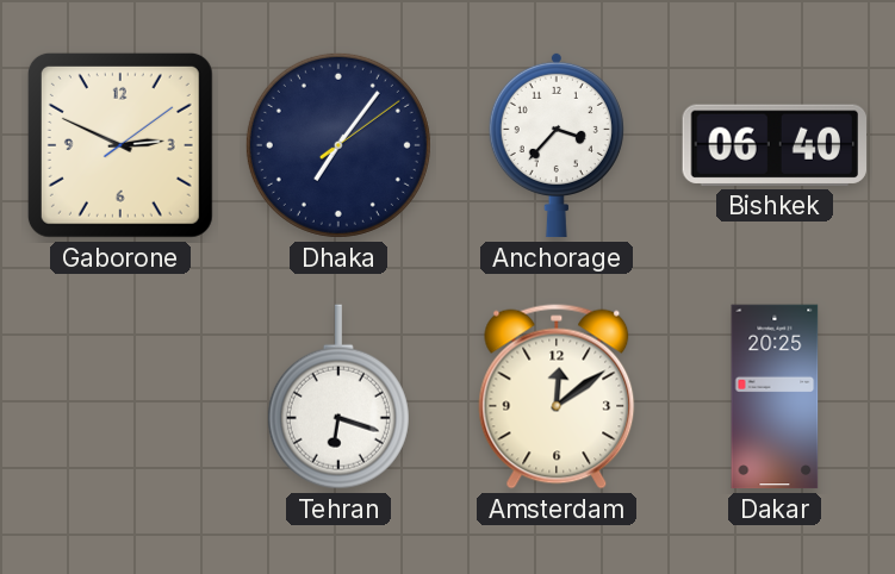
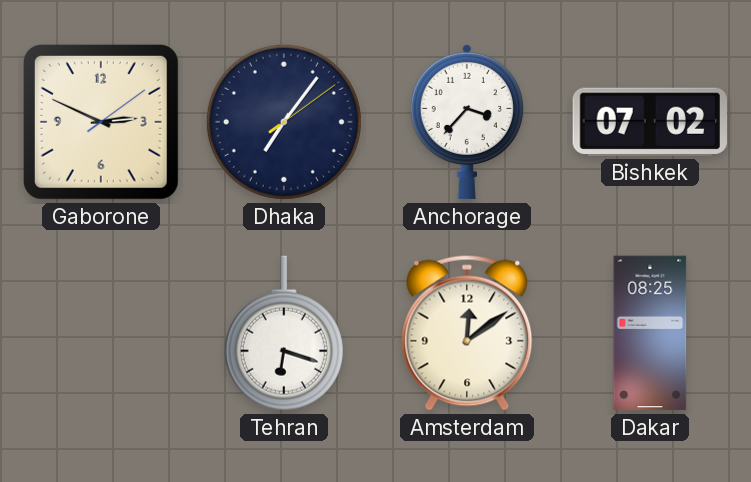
Bishkek: 06:40 -> 07:02 (649, 122)
Dakar: 20:25 -> 08:25 (650, 333)
